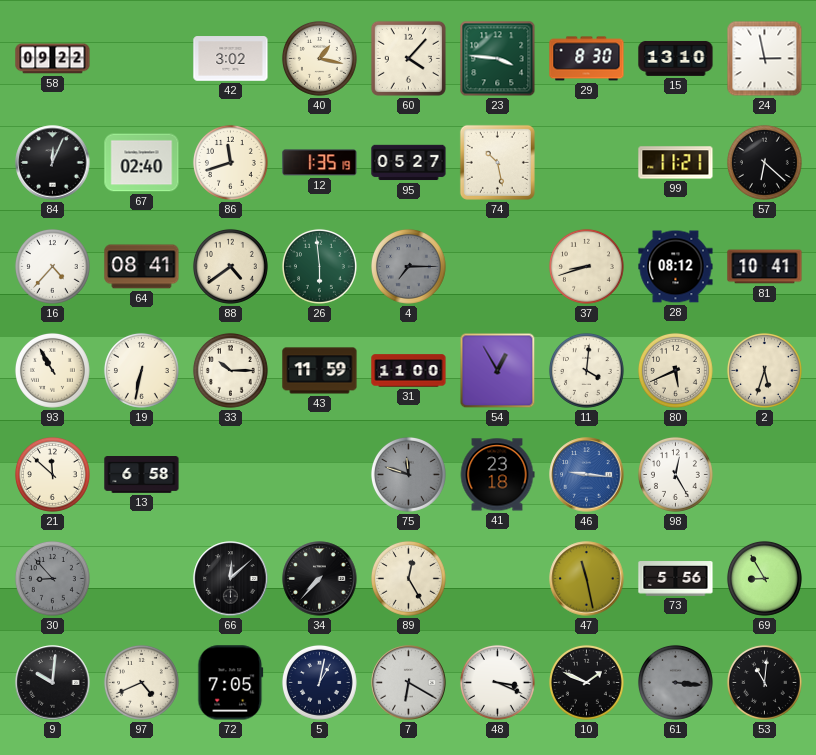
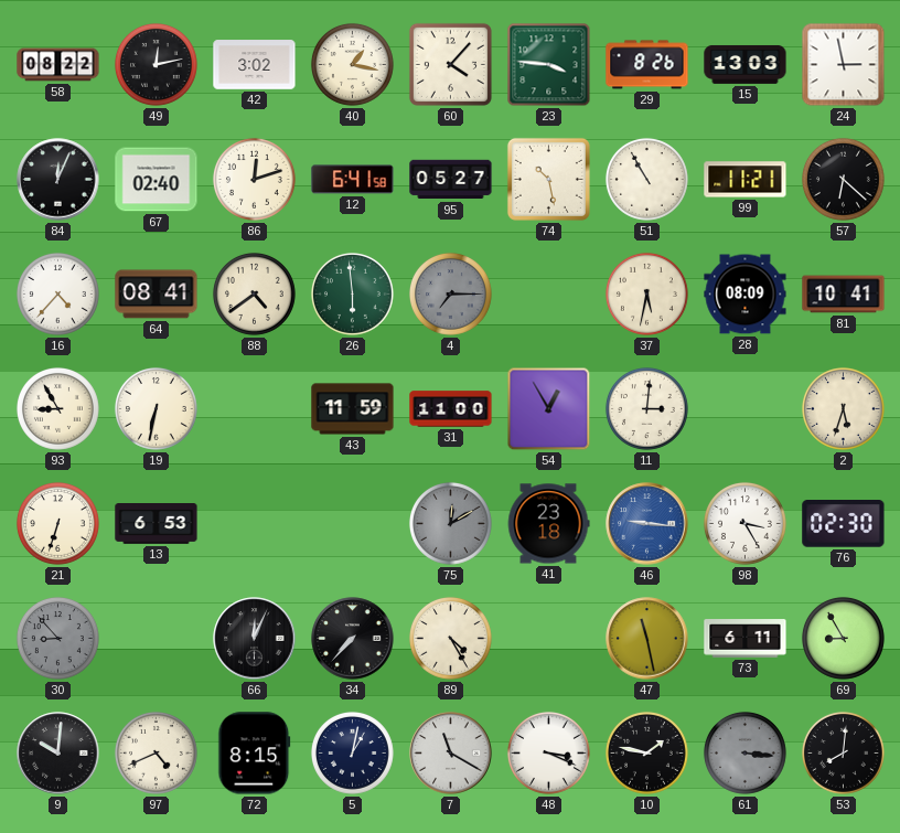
58: 09:22 -> 08:22 (58, 65)
49: none -> 12:13 (156, 64)
29: 8:30 -> 8:26 (647, 65)
15: 13:10 -> 13:03 (746, 65)
86: 11:42 -> 12:12 (254, 179)
12: 1:35 -> 6:41 (353, 180)
51: none -> 10:55 (646, 179)
37: 8:42 -> 5:32 (646, 293)
28: 08:12 -> 08:09 (746, 295)
93: 10:55 -> 8:55 (57, 408)
33: 10:15 -> none (230, 370)
11: 4:01 -> 3:01 (646, 408)
80: 5:41 -> none (675, 370)
21: 11:52 -> 6:33 (57, 523)
13: 6:58 -> 6:53 (157, 524)
75: 11:48 -> 12:10 (450, 523)
98: 12:25 -> 3:25 (744, 523)
76: none -> 02:30 (844, 524)
66: 12:08 -> 12:04 (255, 639)
89: 12:25 -> 4:25 (450, 638)
73: 5:56 -> 6:11 (746, 639)
72: 7:05 -> 8:15 (255, 754)
7: 6:20 -> 11:20 (451, 754)
10: 1:49 -> 1:47 (646, 752)
53: 11:01 -> 8:01 (843, 752)
